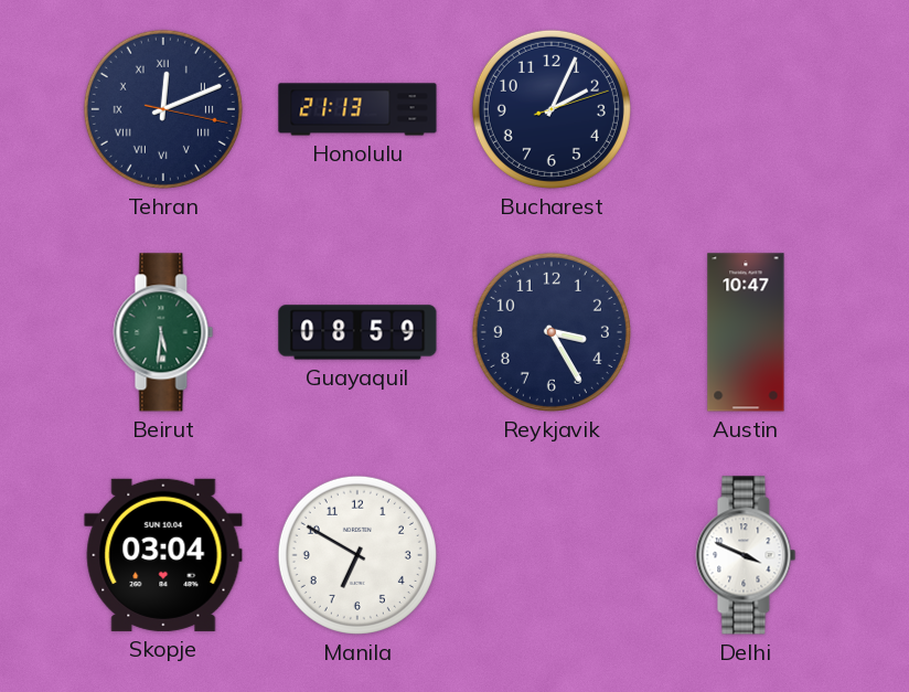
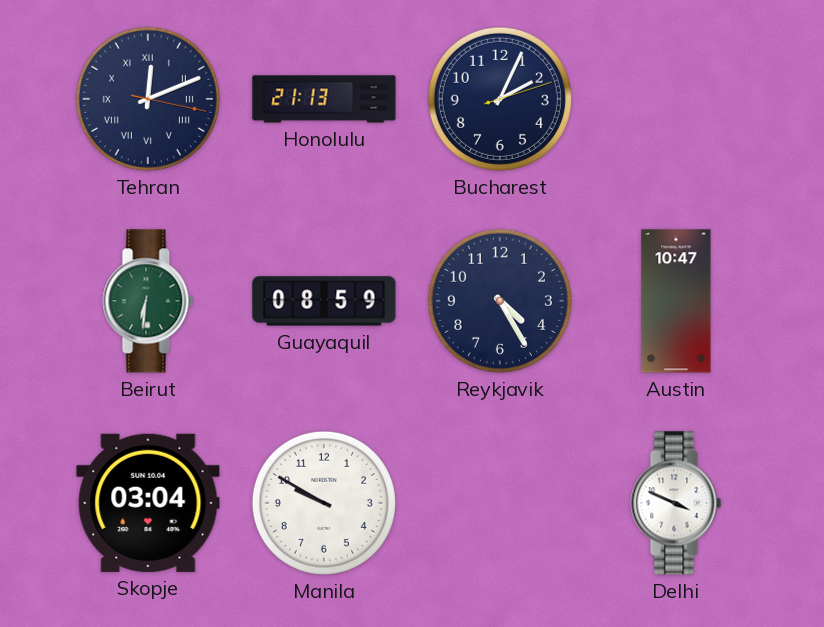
Beirut: 5:31 -> 6:31 (148, 301)
Reykjavik: 3:25 -> 4:25 (500, 301)
Manila: 6:50 -> 9:50 (324, 503)
